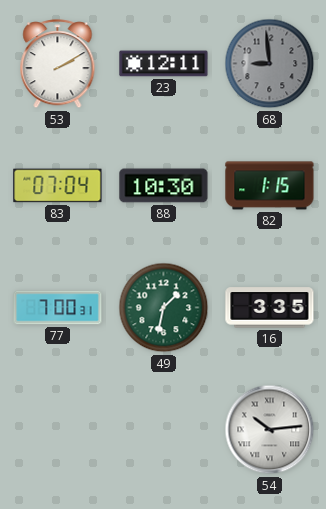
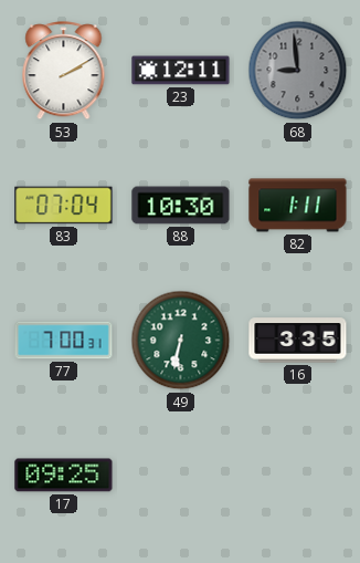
82: 1:15 -> 1:11 (298, 206)
49: 1:32 -> 6:32 (181, 341)
17: none -> 09:25 (64, 476)
54: 10:14 -> none (270, 430)
